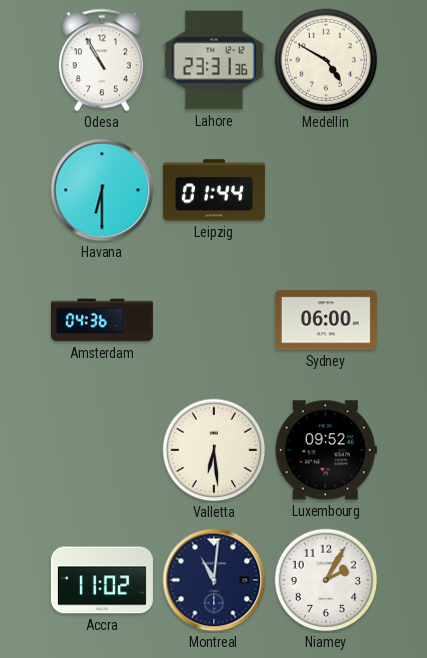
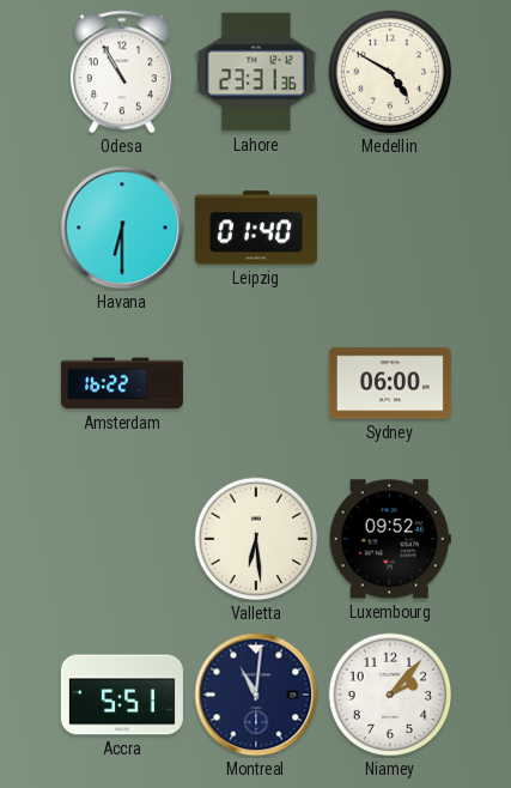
Leipzig: 01:44 -> 01:40 (256, 228)
Amsterdam: 04:36 -> 16:22 (122, 383)
Accra: 11:02 -> 5:51 (122, 695)
Niamey: 2:05 -> 2:07 (390, 695)
